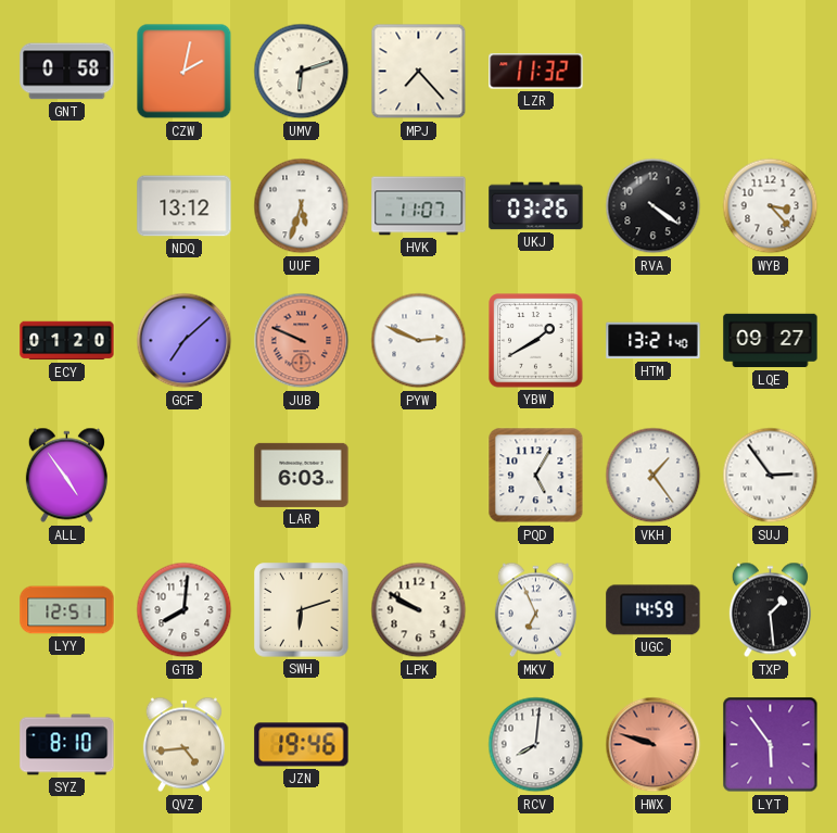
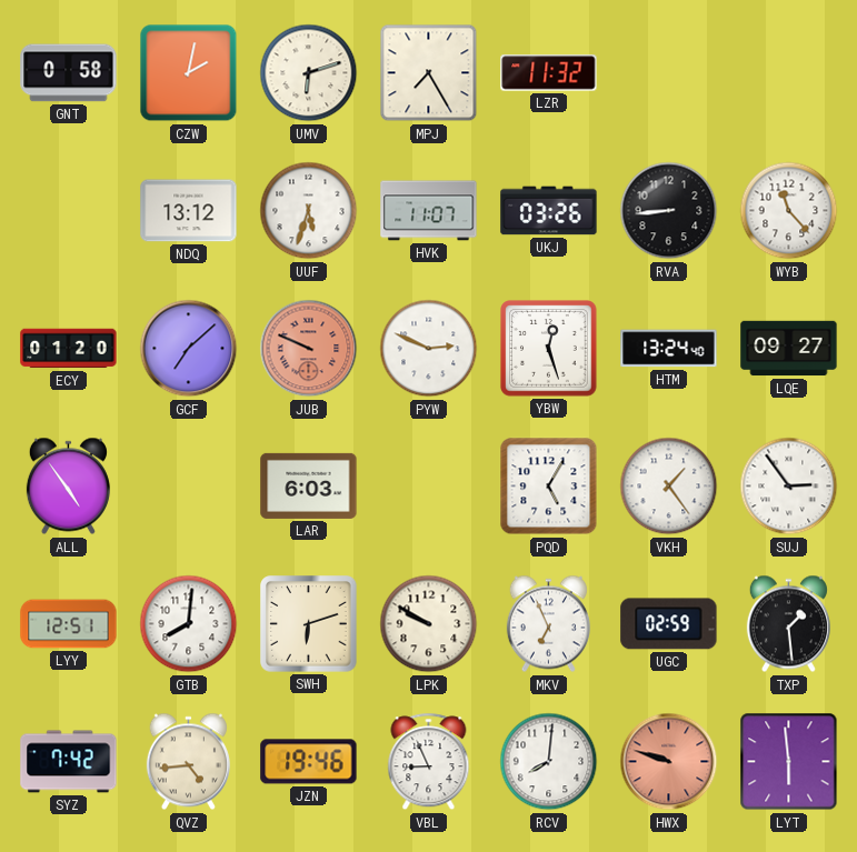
MPJ: 7:23 -> 7:25 (429, 73)
RVA: 4:21 -> 8:44 (669, 211)
WYB: 3:23 -> 11:23 (789, 211)
YBW: 1:40 -> 12:27 (549, 349)
HTM: 13:21 -> 13:24 (669, 349)
UGC: 14:59 -> 02:59 (669, 624)
SYZ: 8:10 -> 7:42 (69, 762)
VBL: none -> 8:56 (429, 762)
LYT: 5:54 -> 5:59 (789, 762)
